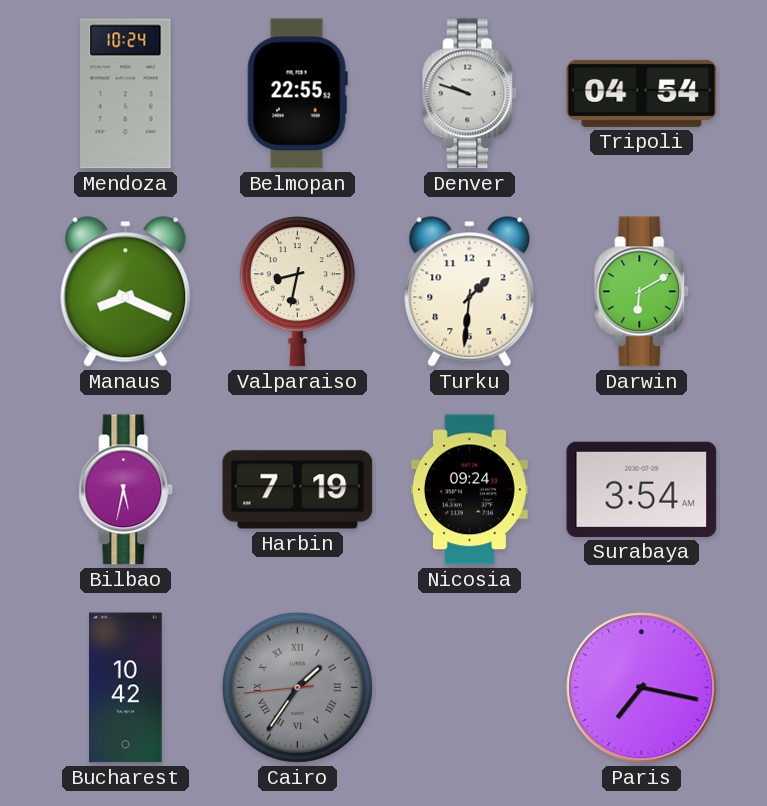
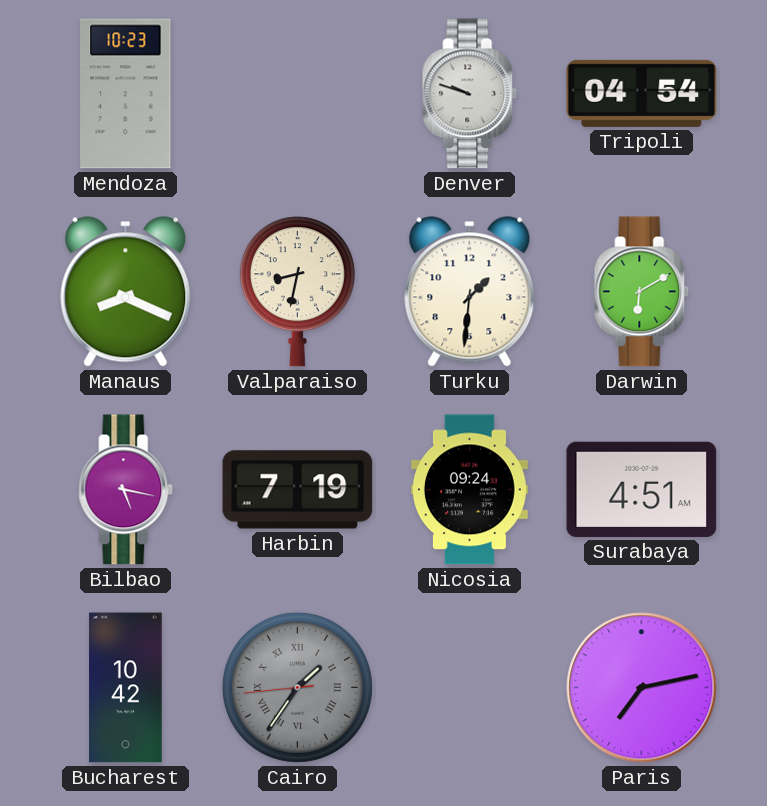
Mendoza: 10:24 -> 10:23 (126, 94)
Belmopan: 22:55 -> none (297, 94)
Bilbao: 5:32 -> 5:17 (126, 490)
Surabaya: 3:54 -> 4:51 (642, 489)
Paris: 7:17 -> 7:13 (642, 688)
